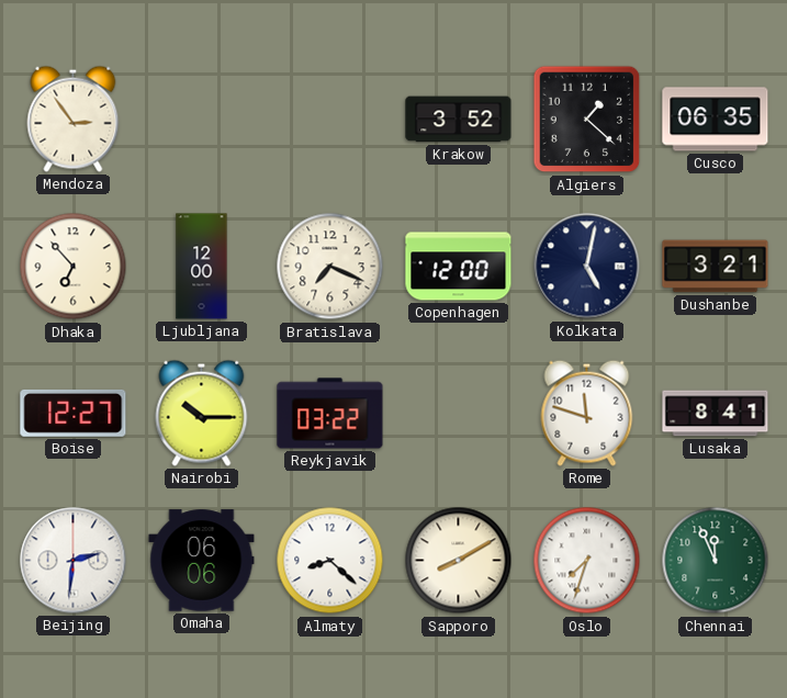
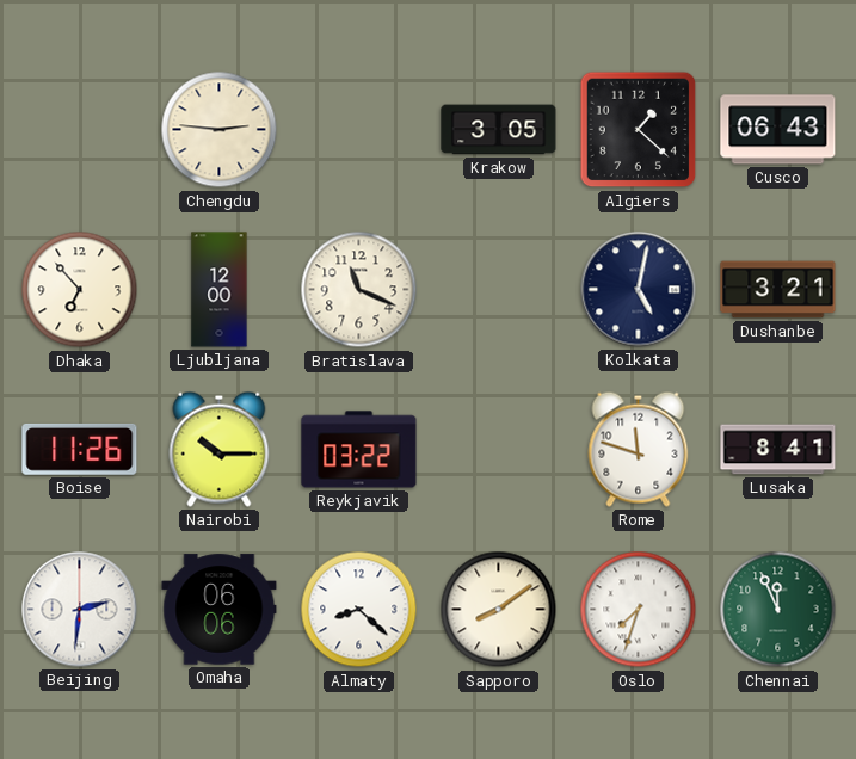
Mendoza: 2:54 -> none (74, 119)
Chengdu: none -> 2:46 (220, 130)
Krakow: 3:52 -> 3:05 (499, 130)
Cusco: 06:35 -> 06:43 (778, 130)
Bratislava: 7:19 -> 11:19 (359, 290)
Copenhagen: 12:00 -> none (459, 267)
Boise: 12:27 -> 11:26 (80, 449)
Sapporo: 8:10 -> 8:09 (499, 610)
